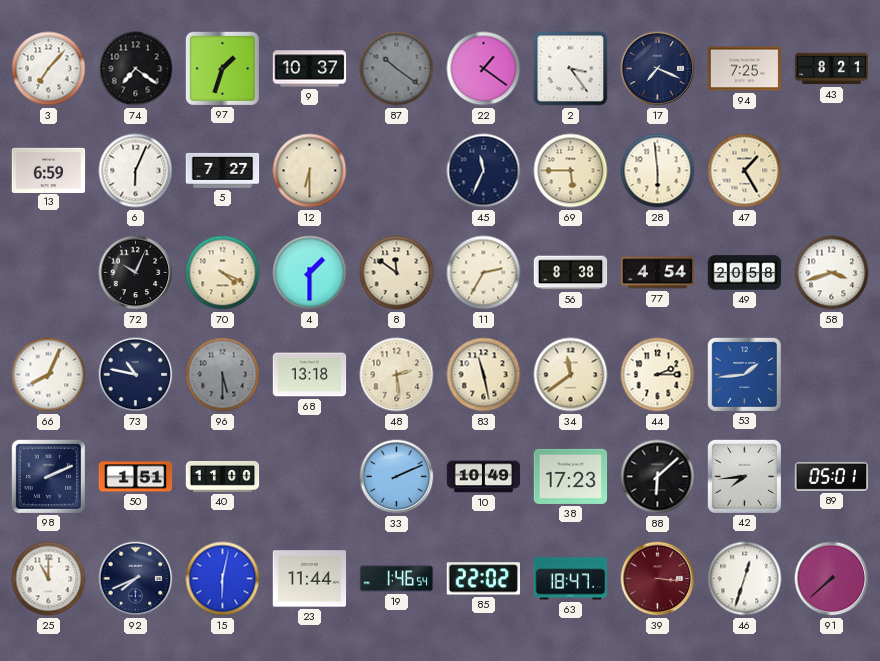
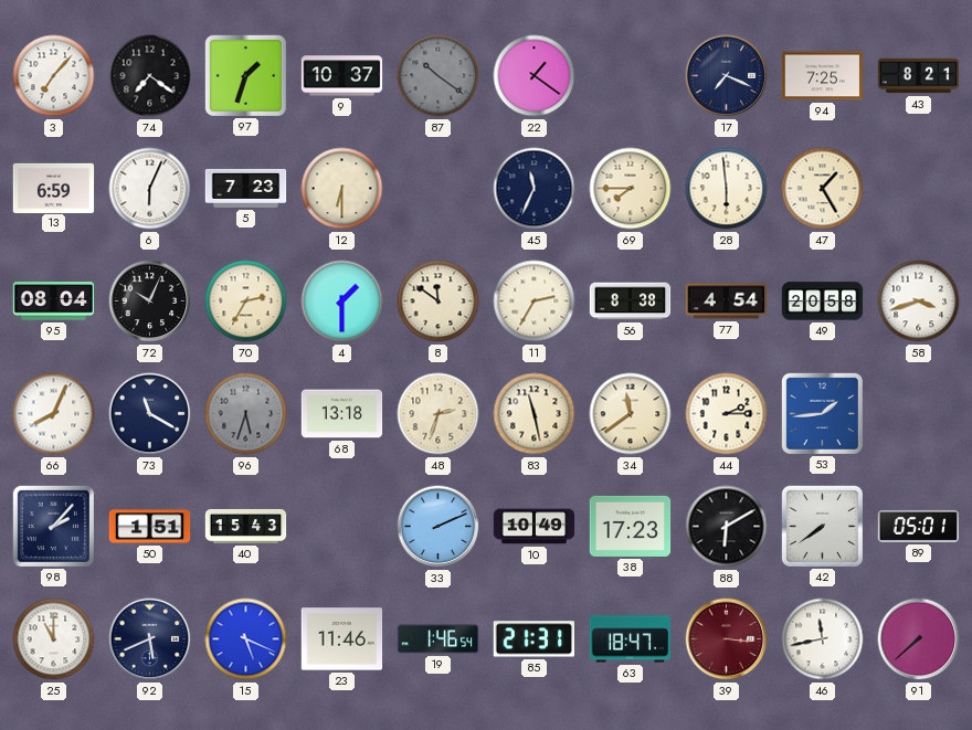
2: 3:24 -> none (571, 69)
5: 7:27 -> 7:23 (246, 188)
69: 5:45 -> 7:45 (631, 189)
95: none -> 08:04 (54, 301)
70: 4:19 -> 2:35 (246, 301)
73: 10:47 -> 11:20 (150, 414)
96: 5:30 -> 5:33 (246, 414)
48: 2:29 -> 2:33 (439, 414)
98: 2:11 -> 2:07 (53, 526)
40: 11:00 -> 15:43 (246, 526)
88: 6:08 -> 6:10 (727, 527)
42: 7:44 -> 7:39 (822, 526)
92: 7:41 -> 5:41 (150, 639)
15: 6:02 -> 5:19 (246, 639)
23: 11:44 -> 11:46 (342, 639)
85: 22:02 -> 21:31 (533, 639)
46: 12:33 -> 11:43 (823, 639)
